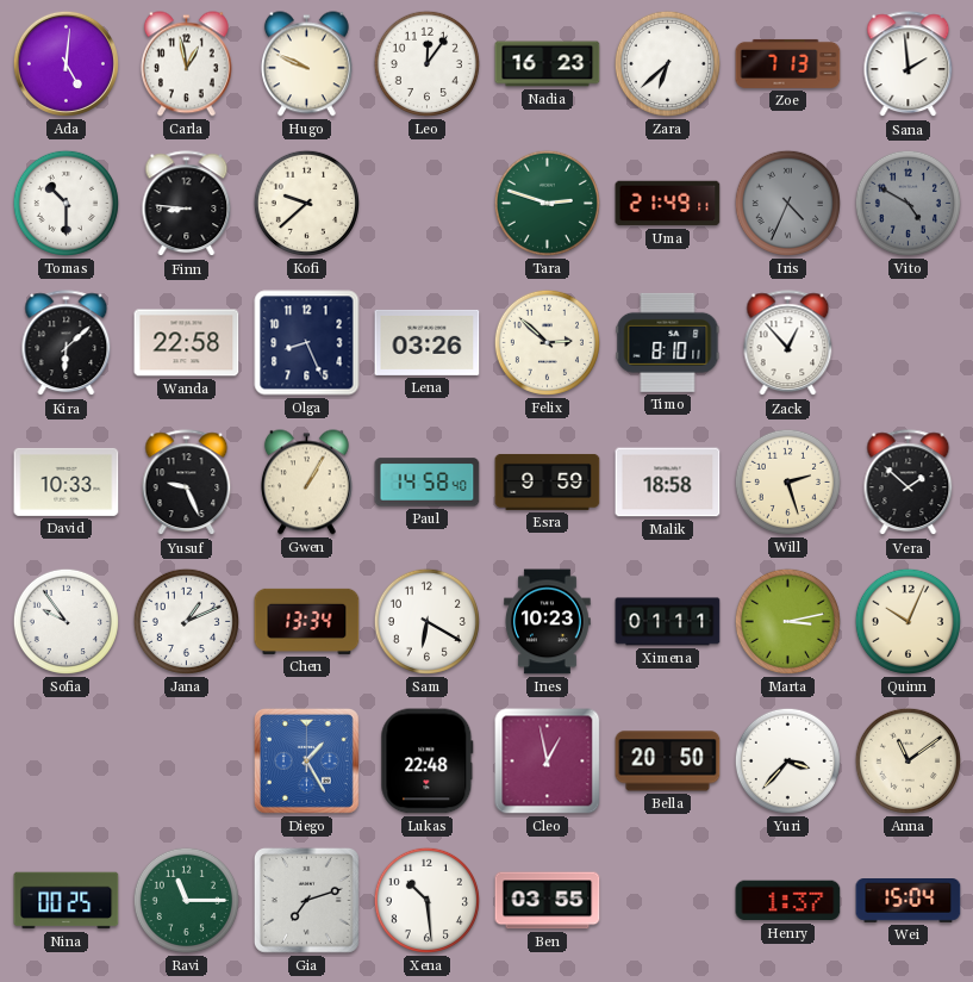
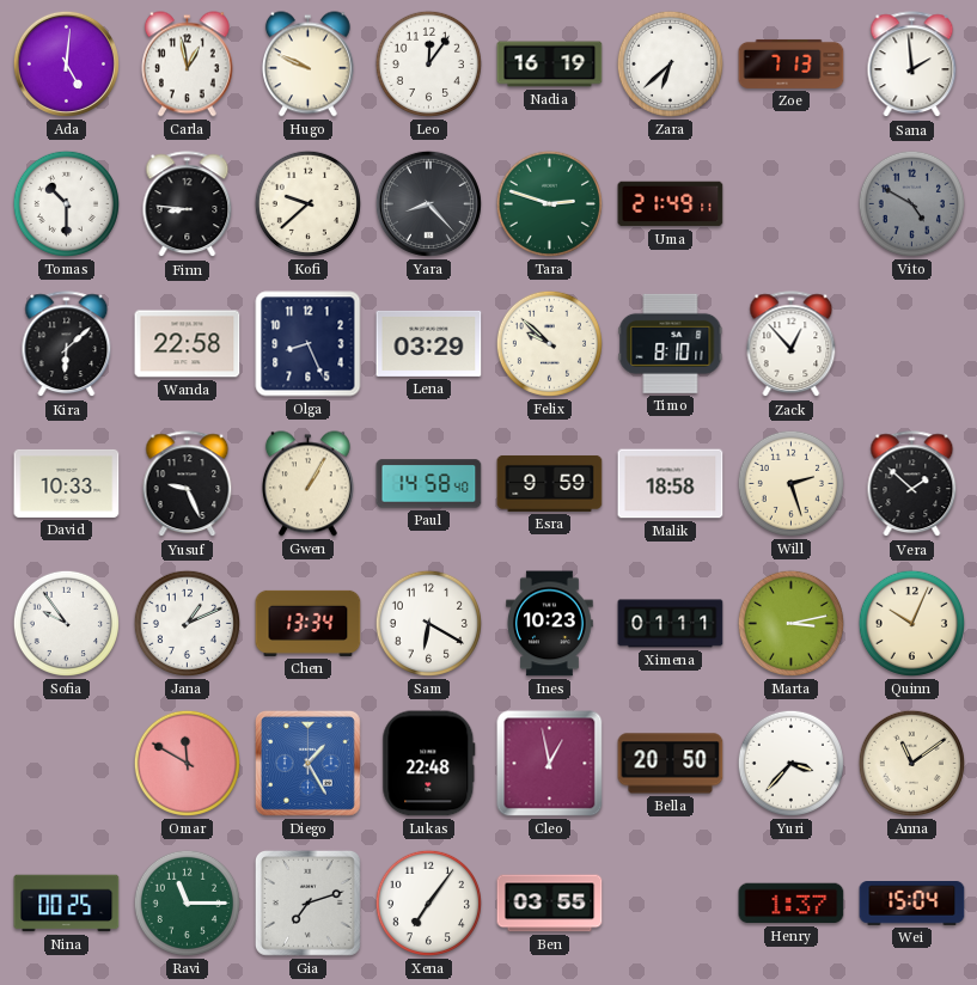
Nadia: 16:23 -> 16:19 (550, 65)
Yara: none -> 8:23 (428, 203)
Iris: 4:34 -> none (787, 203)
Lena: 03:26 -> 03:29 (429, 343)
Felix: 2:52 -> 9:52 (549, 343)
Omar: none -> 11:50 (187, 763)
Xena: 10:29 -> 7:06 (428, 903)
